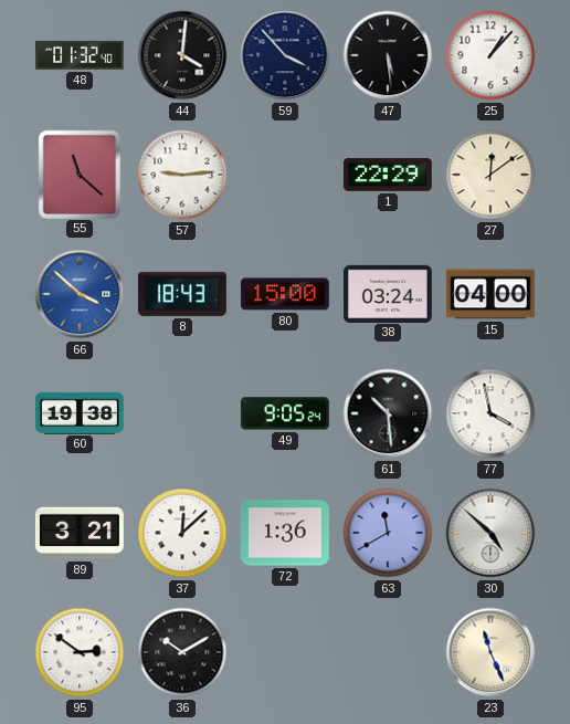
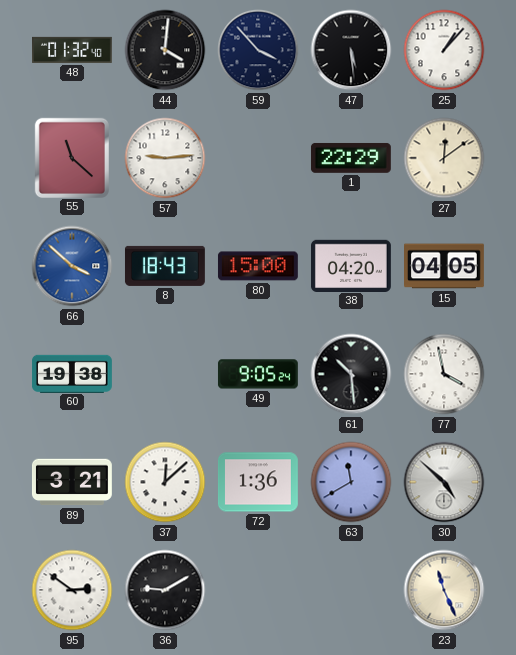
38: 03:24 -> 04:20 (351, 265)
15: 04:00 -> 04:05 (445, 266)
36: 10:10 -> 9:10 (165, 590)
